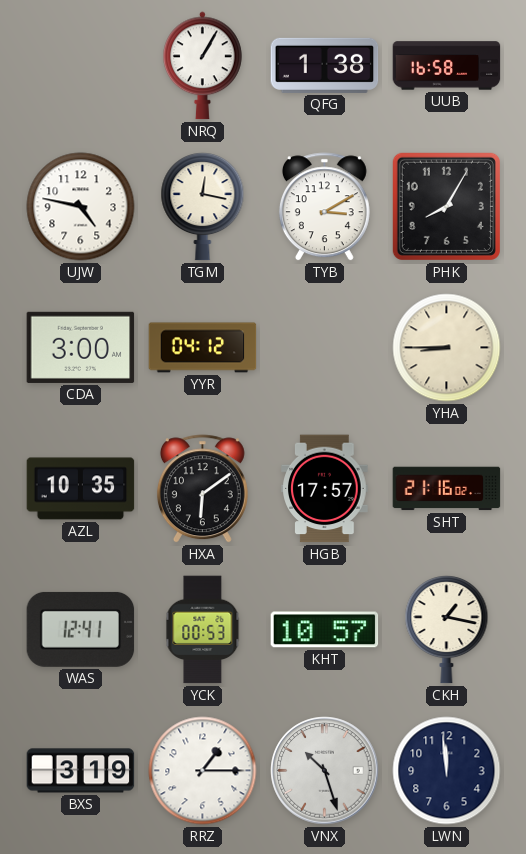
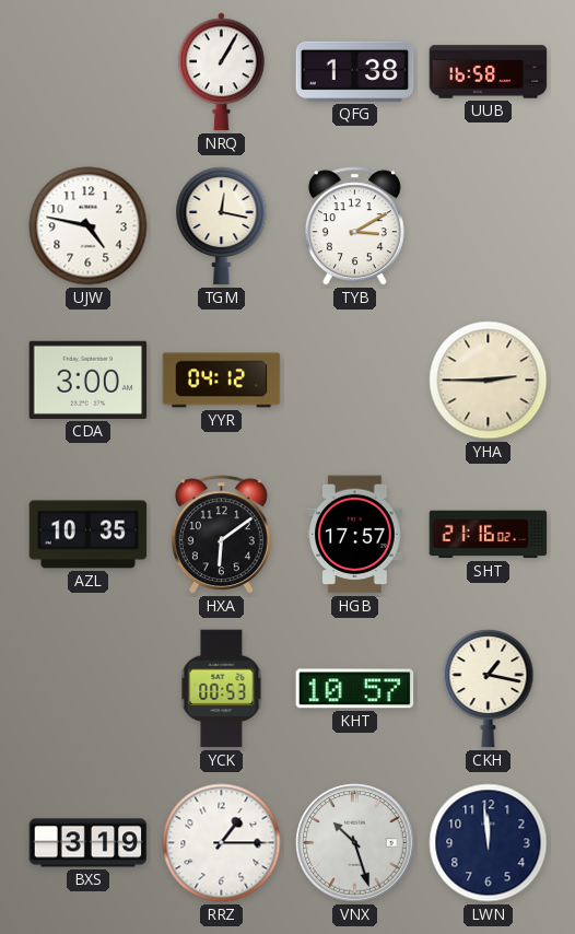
PHK: 8:05 -> none (446, 206)
YHA: 8:45 -> 2:45 (489, 381)
WAS: 12:41 -> none (81, 629)
